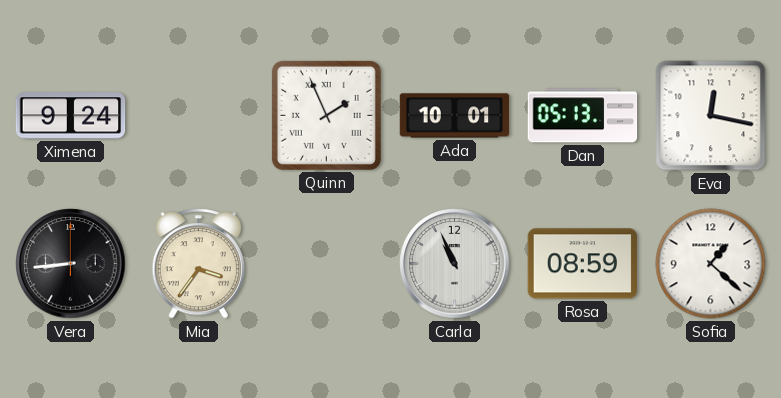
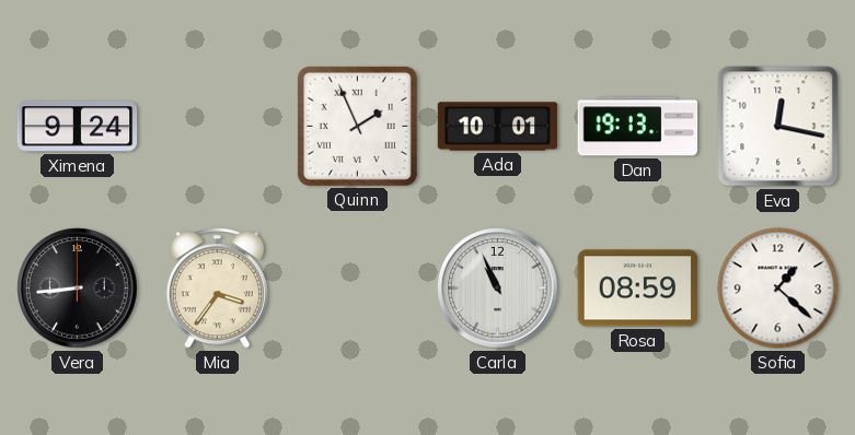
Dan: 05:13 -> 19:13 (638, 127)
